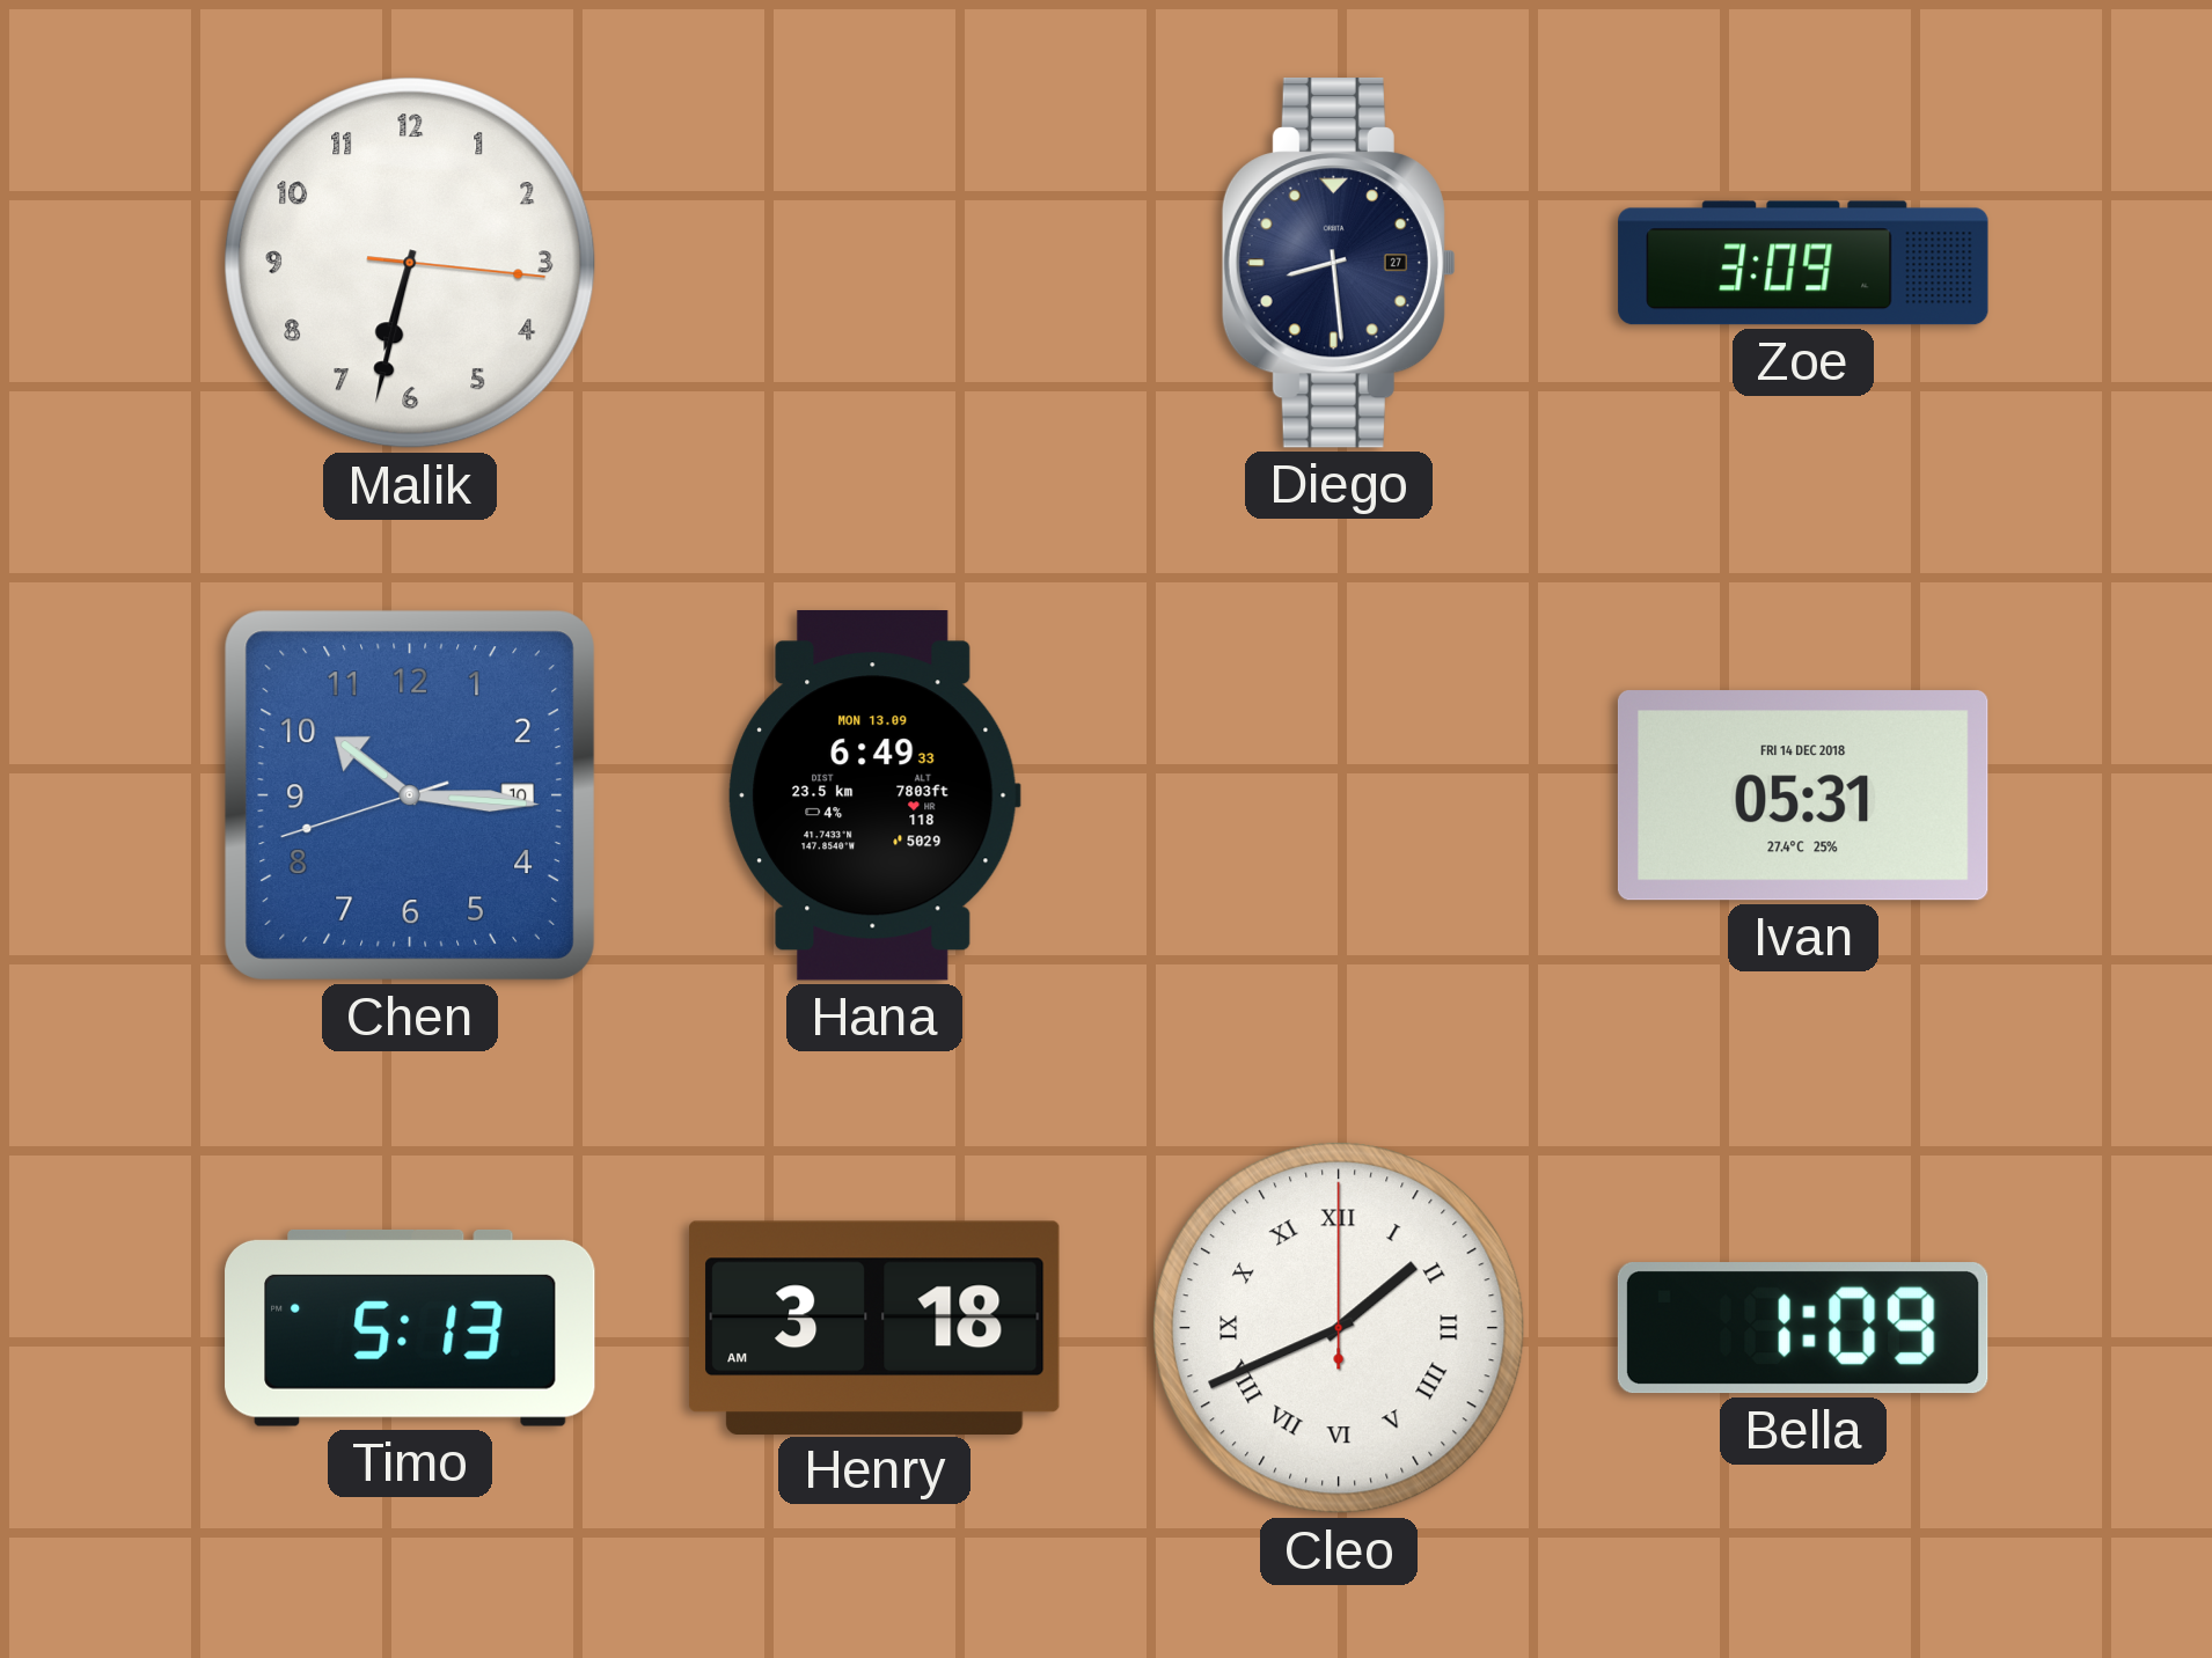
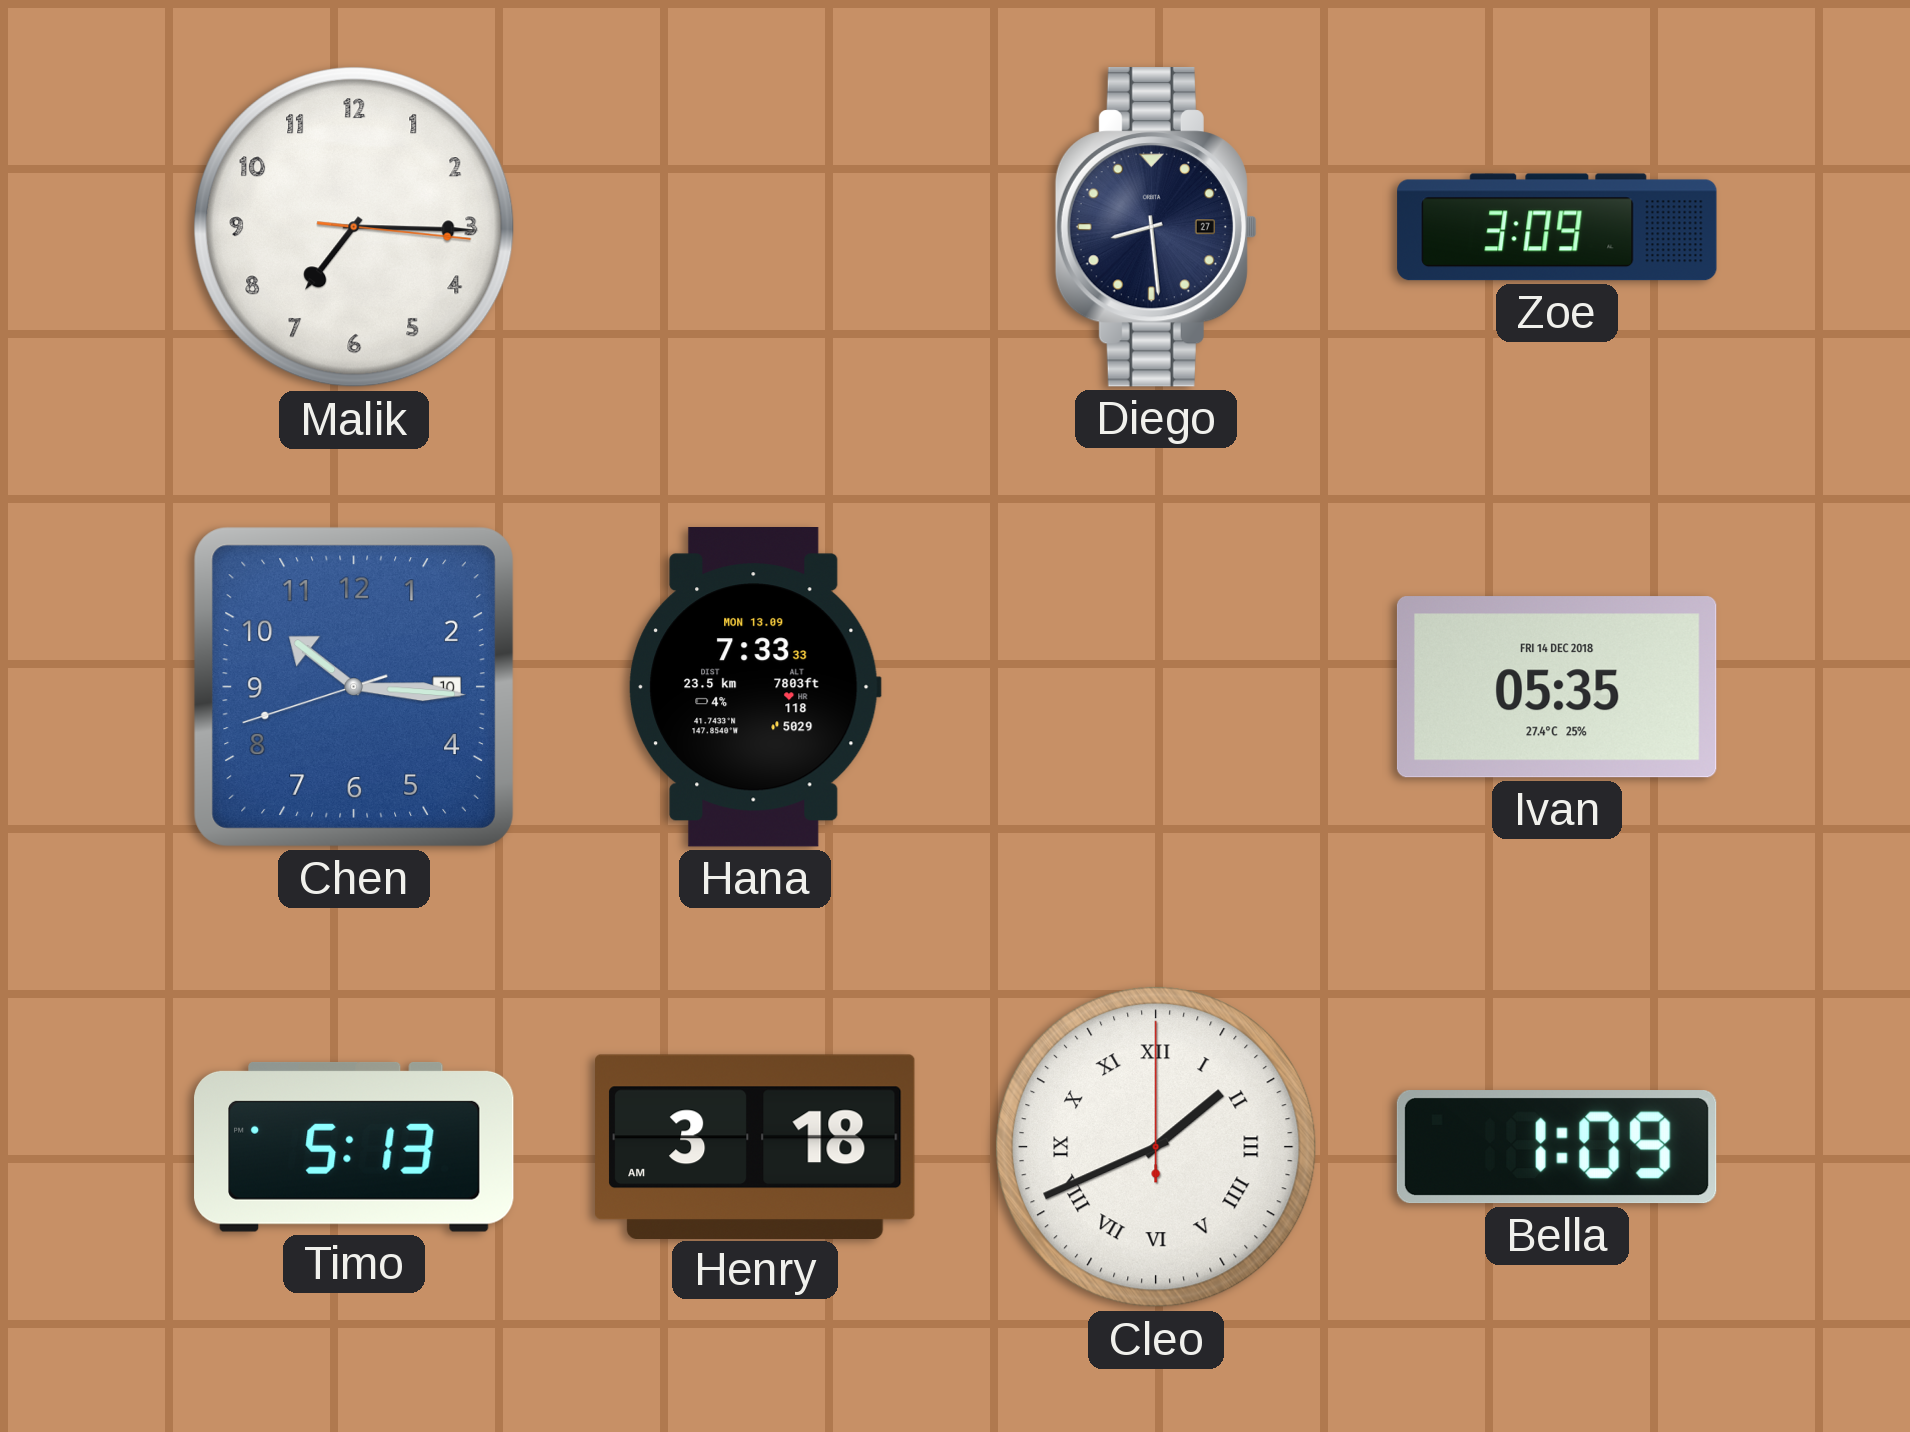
Malik: 6:32 -> 7:15 (354, 227)
Hana: 6:49 -> 7:33 (755, 688)
Ivan: 05:31 -> 05:35 (1557, 687)
